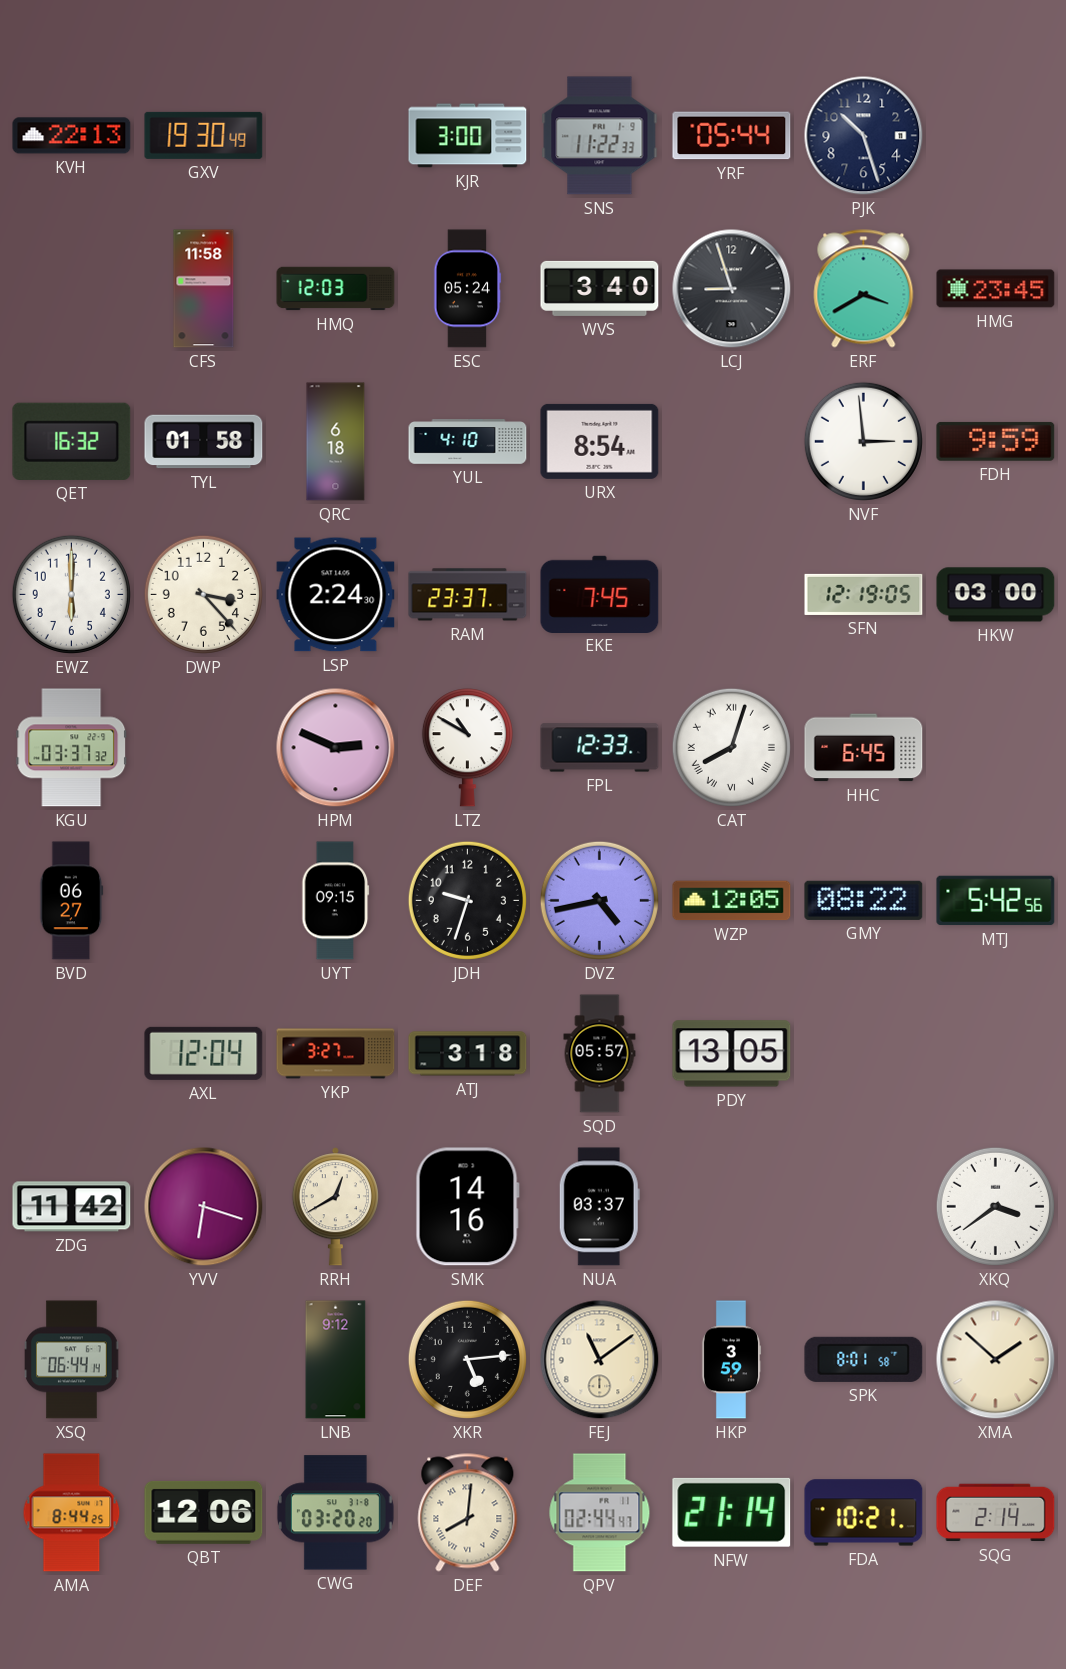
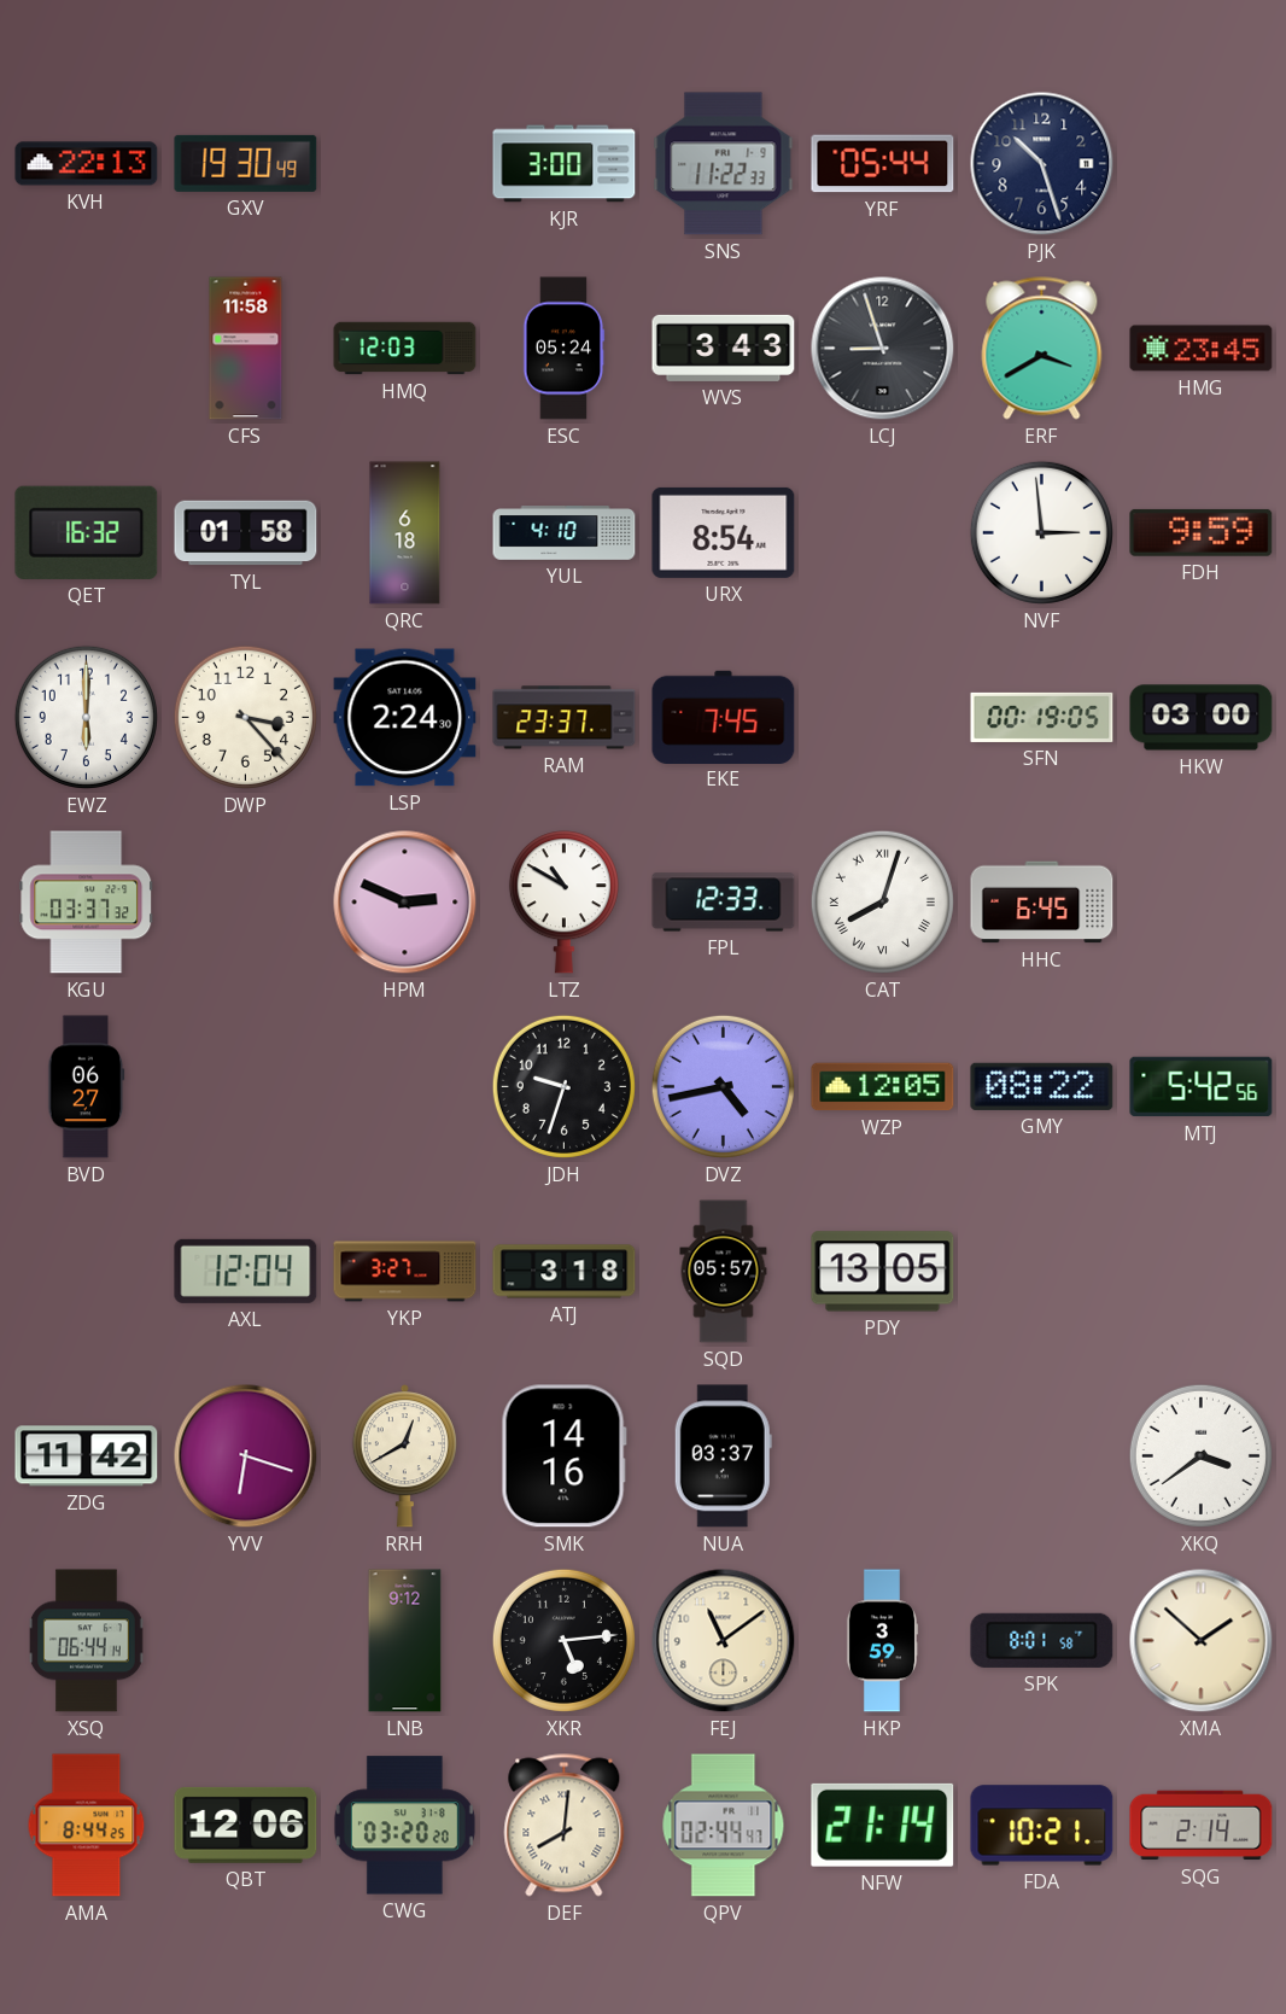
WVS: 3:40 -> 3:43 (724, 348)
SFN: 12:19 -> 00:19 (1042, 717)
UYT: 09:15 -> none (336, 901)
